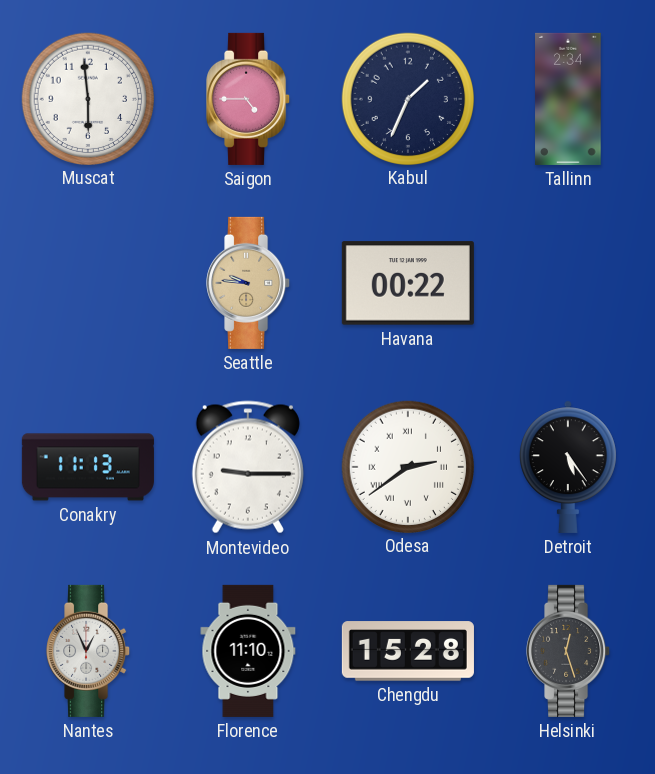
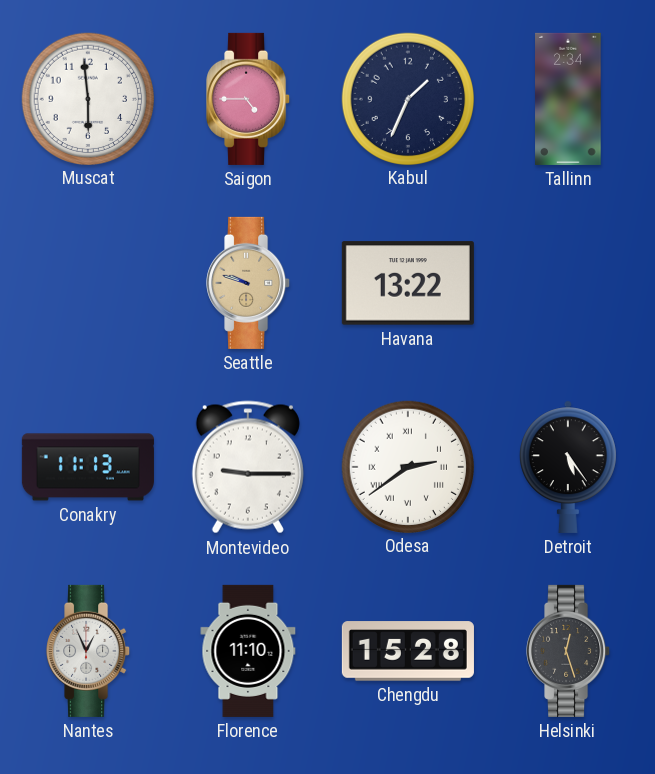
Seattle: 9:46 -> 9:48 (249, 283)
Havana: 00:22 -> 13:22 (408, 283)
